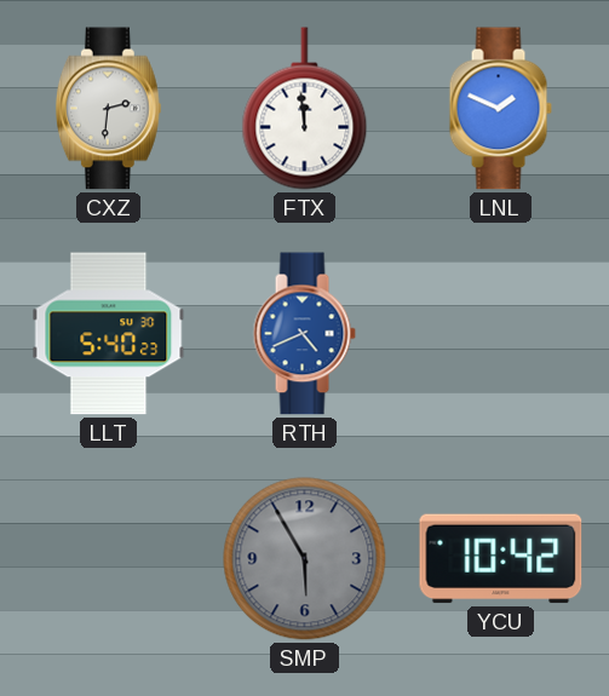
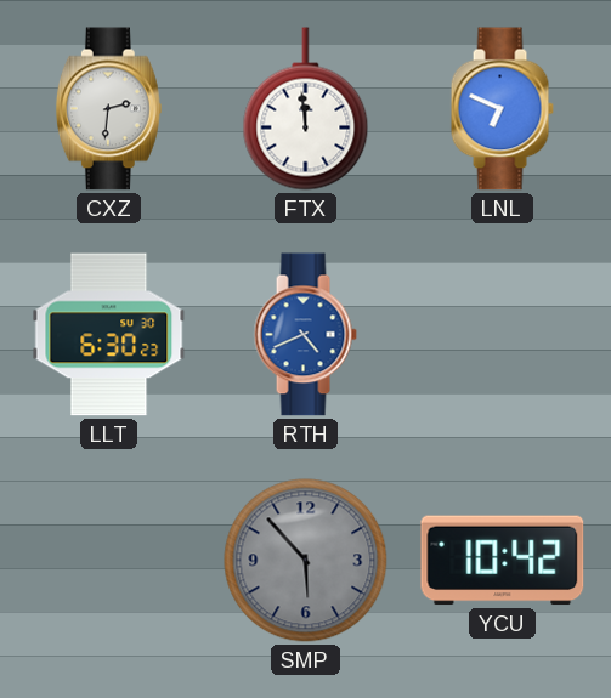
LNL: 1:49 -> 6:49 (502, 109)
LLT: 5:40 -> 6:30 (109, 335)
SMP: 5:55 -> 5:53 (306, 561)
